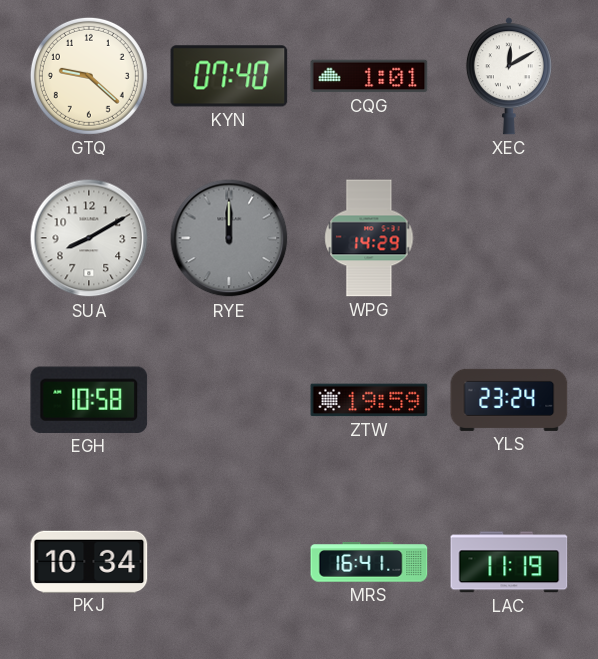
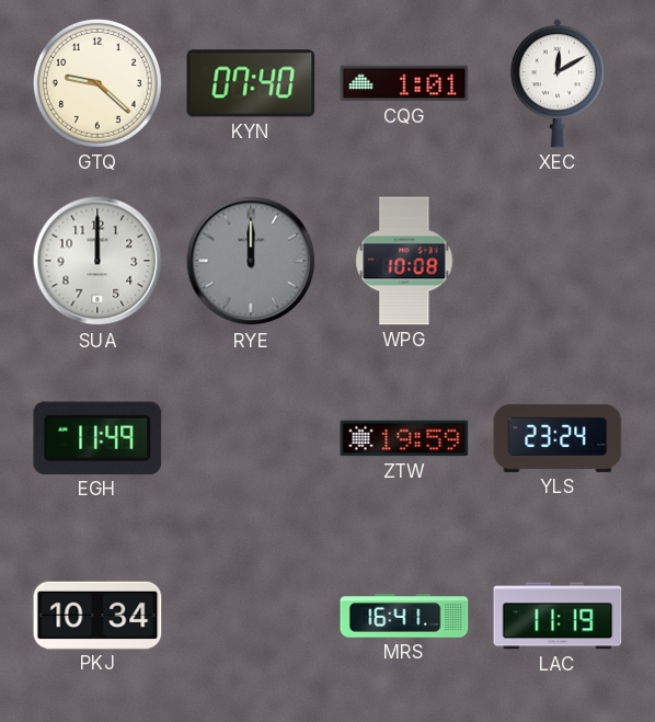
SUA: 8:10 -> 12:00 (97, 261)
WPG: 14:29 -> 10:08 (404, 261)
EGH: 10:58 -> 11:49 (97, 438)
